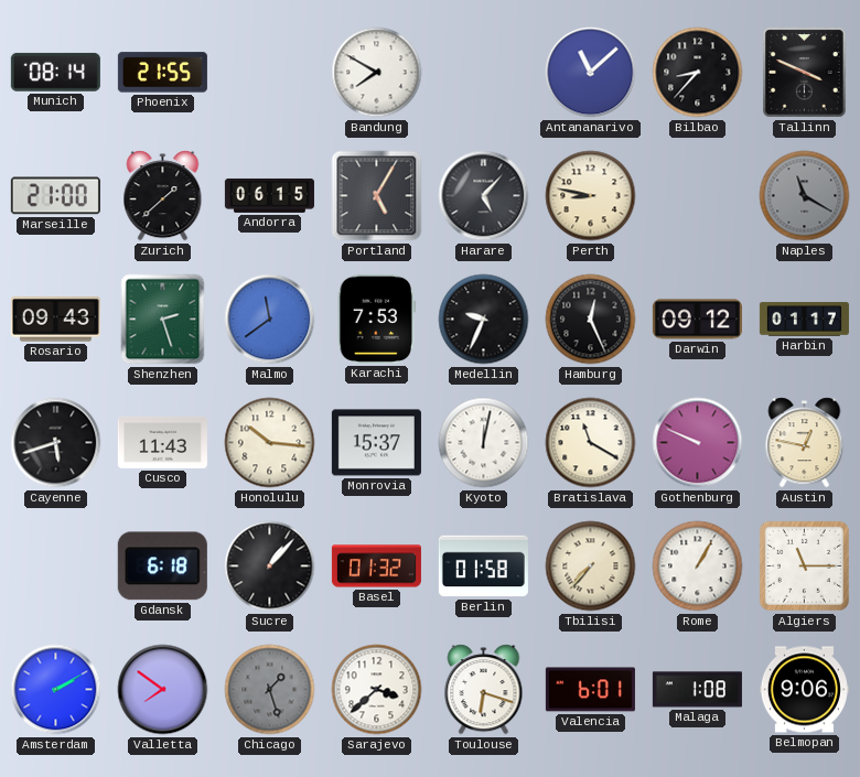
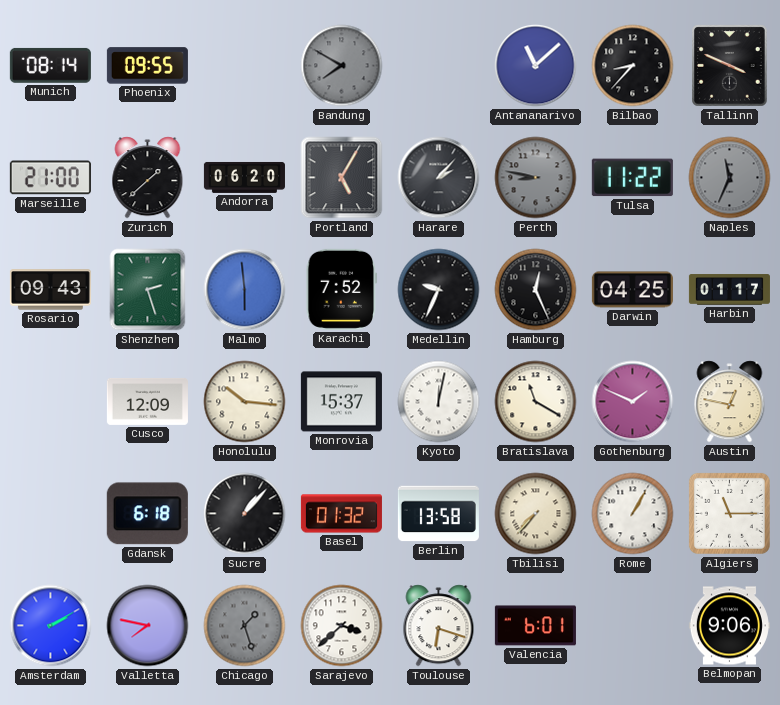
Phoenix: 21:55 -> 09:55 (147, 66)
Bandung dial: white -> grey (342, 66)
Andorra: 06:15 -> 06:20 (244, 177)
Harare: 5:07 -> 2:07 (439, 178)
Perth dial: cream -> grey (536, 178)
Tulsa: none -> 11:22 (632, 178)
Naples: 11:20 -> 11:34 (730, 178)
Malmo: 11:39 -> 5:59 (245, 290)
Karachi: 7:53 -> 7:52 (342, 289)
Darwin: 09:12 -> 04:25 (632, 290)
Cayenne: 5:42 -> none (56, 443)
Cusco: 11:43 -> 12:09 (147, 401)
Gothenburg: 9:49 -> 1:49 (633, 402)
Berlin: 01:58 -> 13:58 (438, 514)
Valletta: 7:51 -> 7:47 (148, 626)
Malaga: 1:08 -> none (697, 690)
